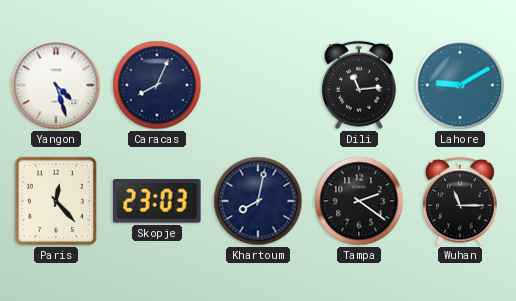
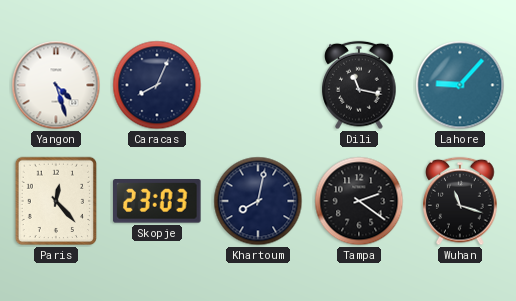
Dili: 11:14 -> 11:17 (359, 85)
Lahore: 9:10 -> 9:07 (460, 85)
Wuhan: 11:15 -> 11:18 (460, 201)
